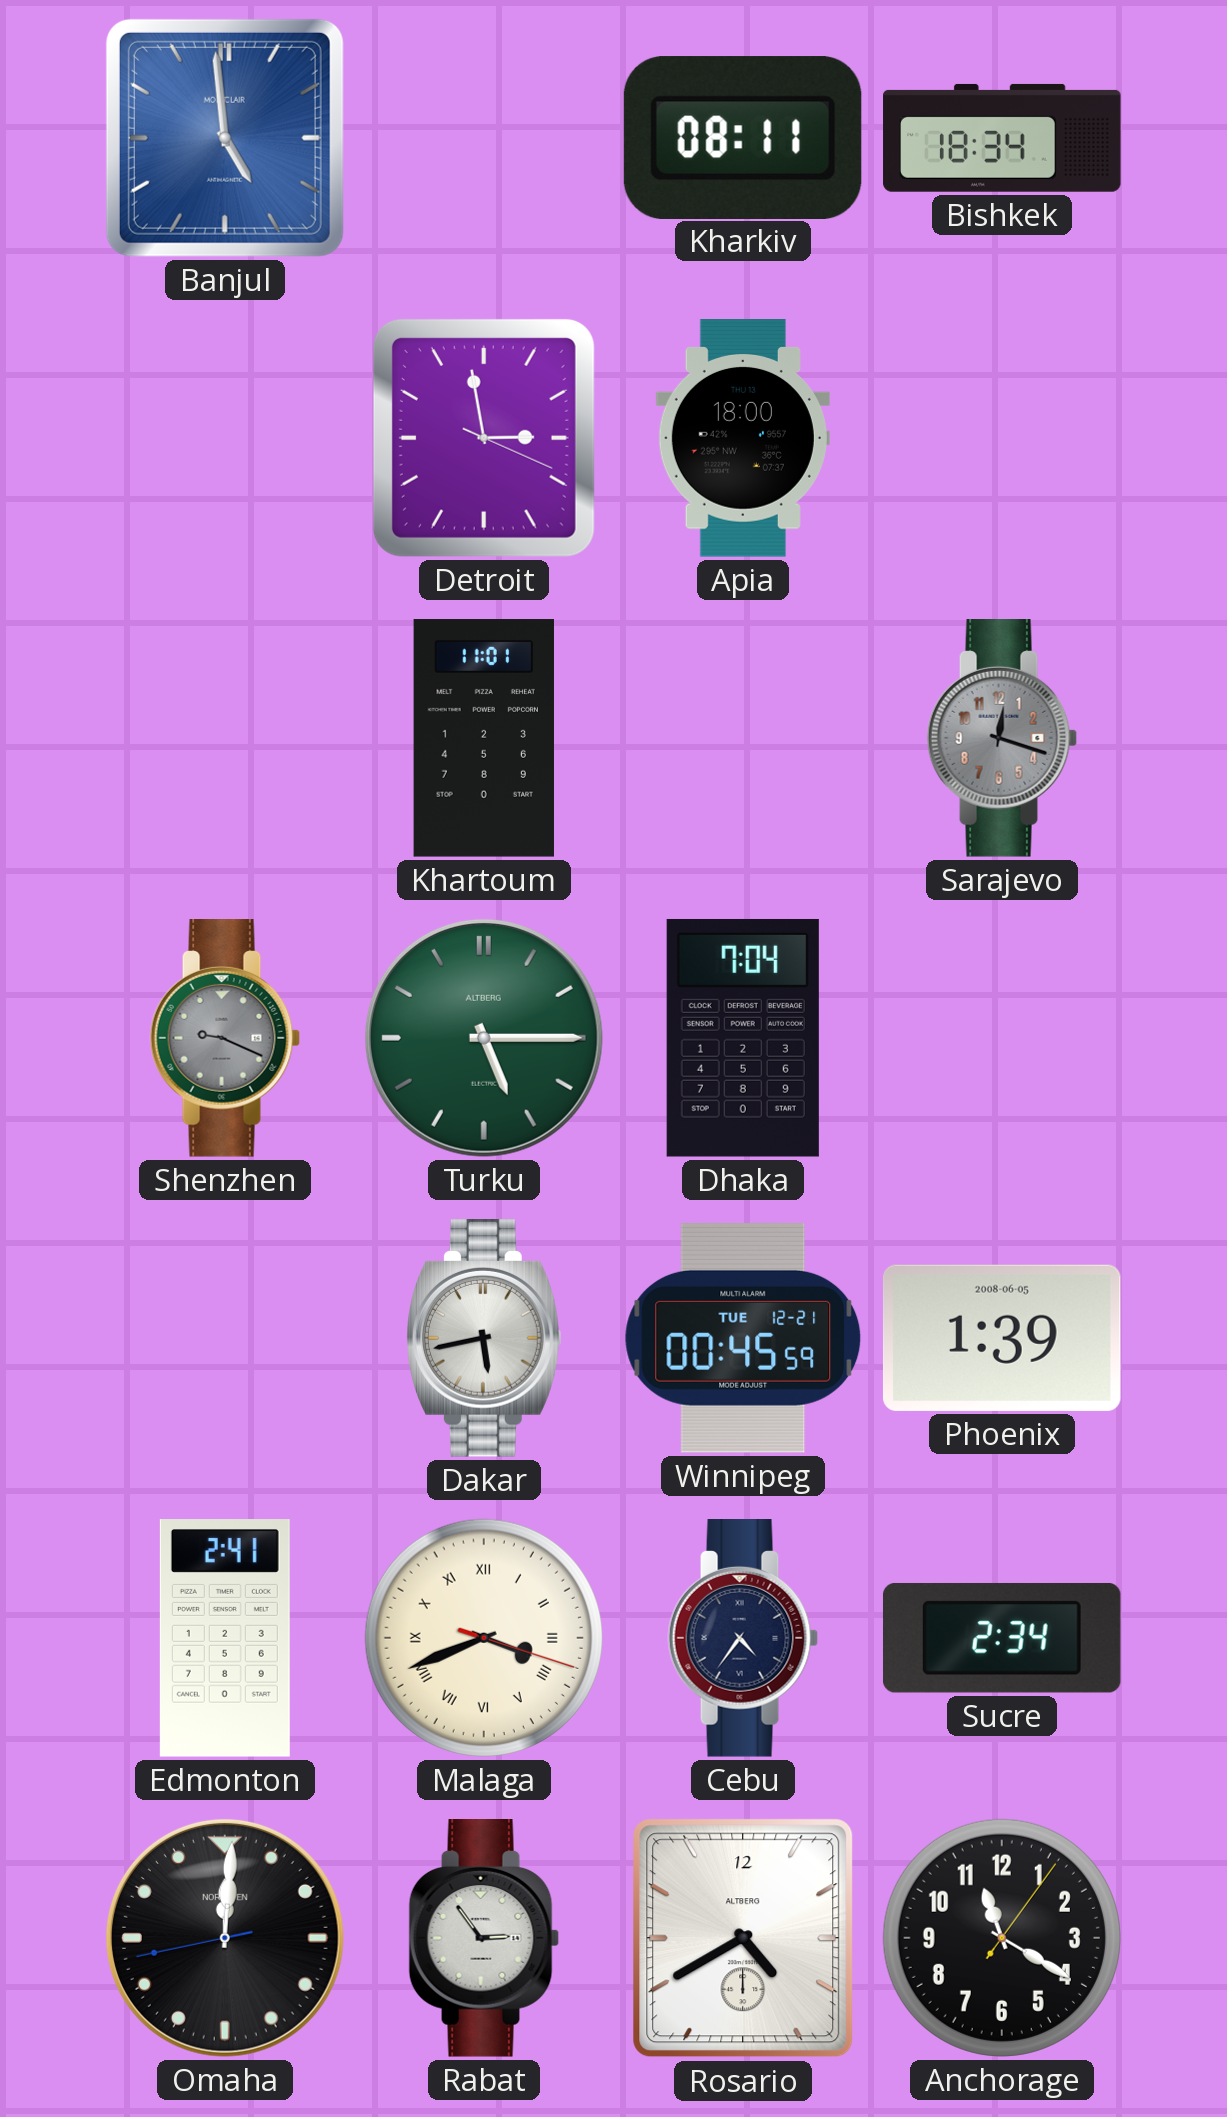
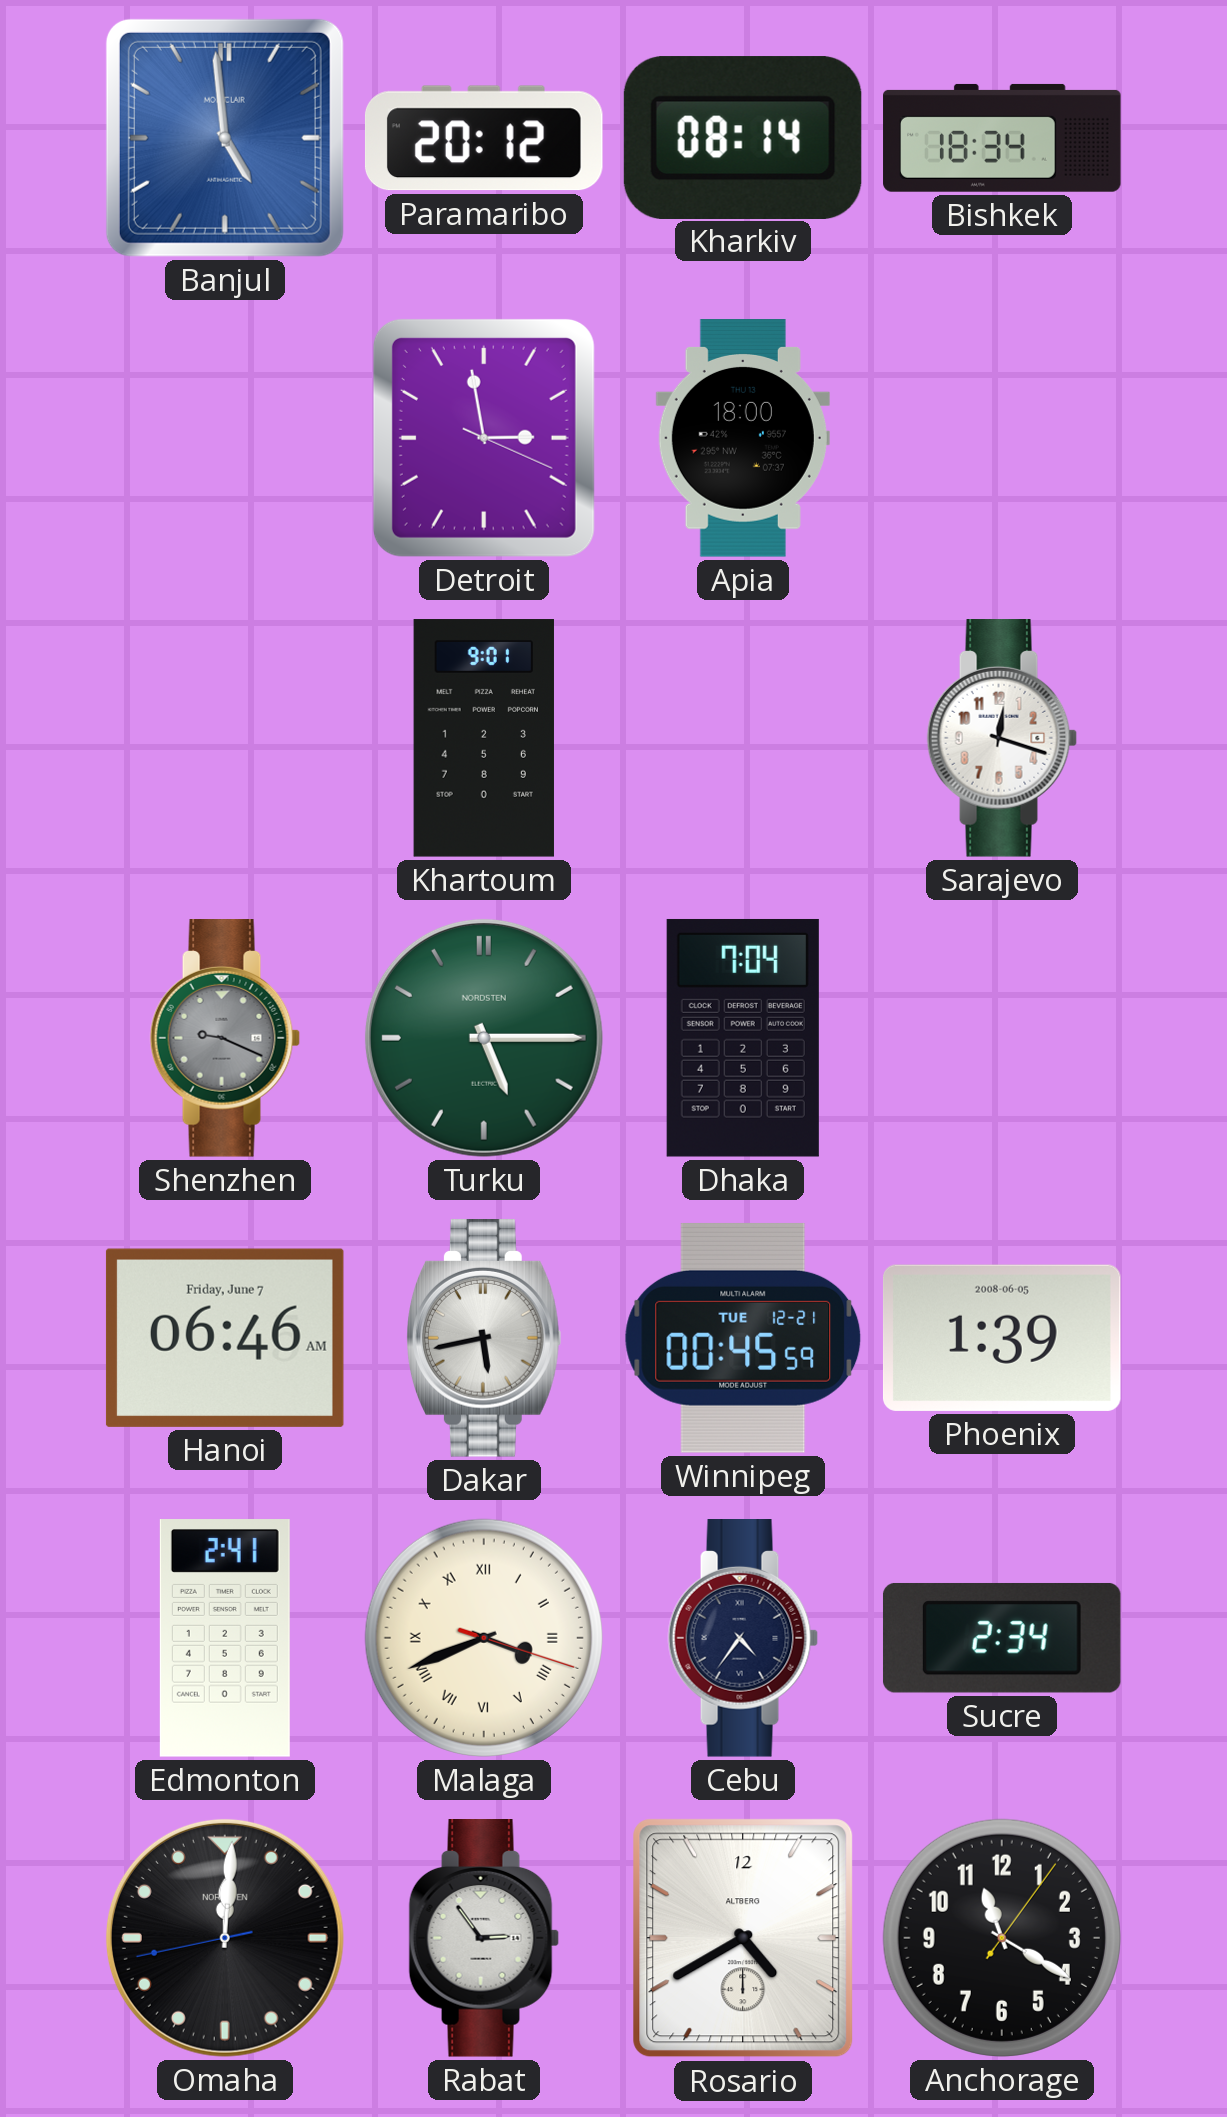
Paramaribo: none -> 20:12 (484, 138)
Kharkiv: 08:11 -> 08:14 (743, 137)
Khartoum: 11:01 -> 9:01 (483, 738)
Sarajevo dial: grey -> white (1002, 739)
Turku brand: ALTBERG -> NORDSTEN (484, 1038)
Hanoi: none -> 06:46 (225, 1338)
